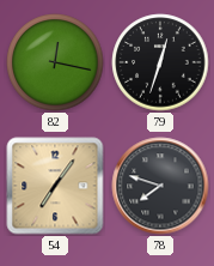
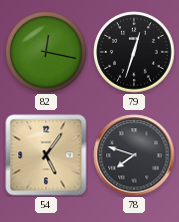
54: 7:06 -> 5:06 (46, 155)
